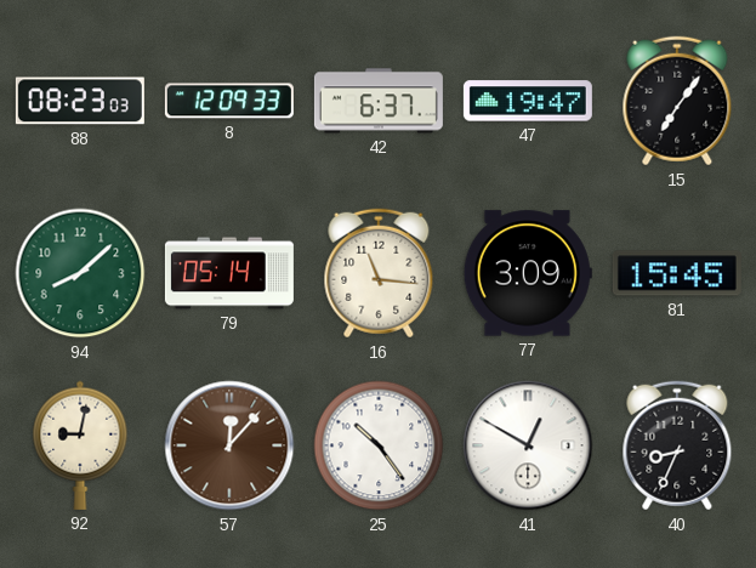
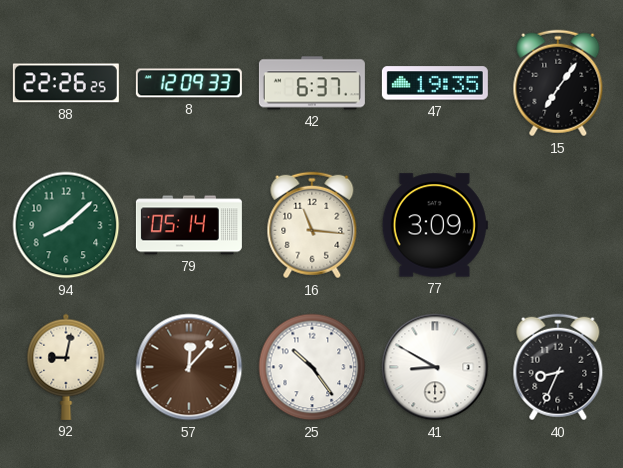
88: 08:23 -> 22:26 (66, 83)
47: 19:47 -> 19:35 (435, 83)
81: 15:45 -> none (677, 273)
41: 12:50 -> 8:50 (435, 367)
